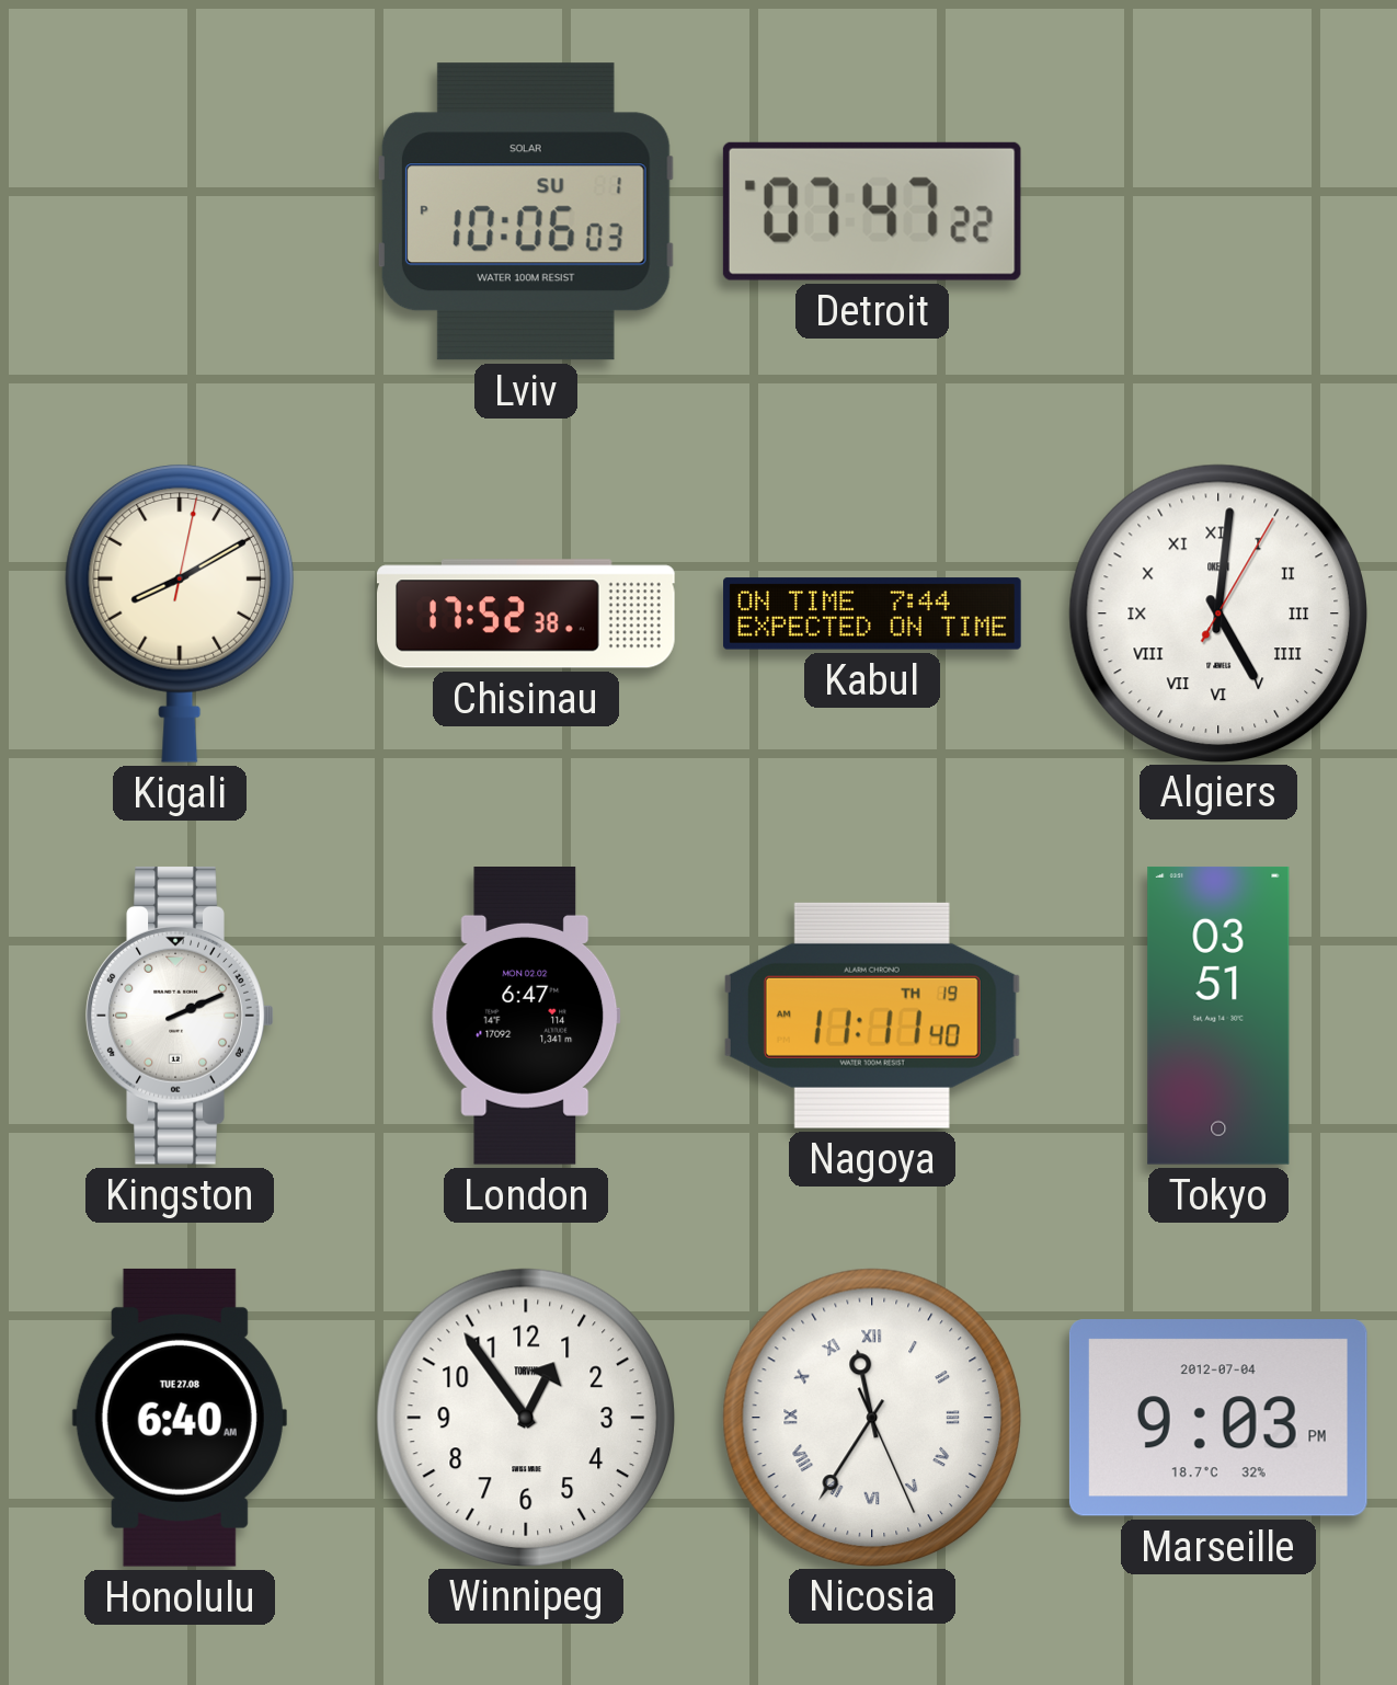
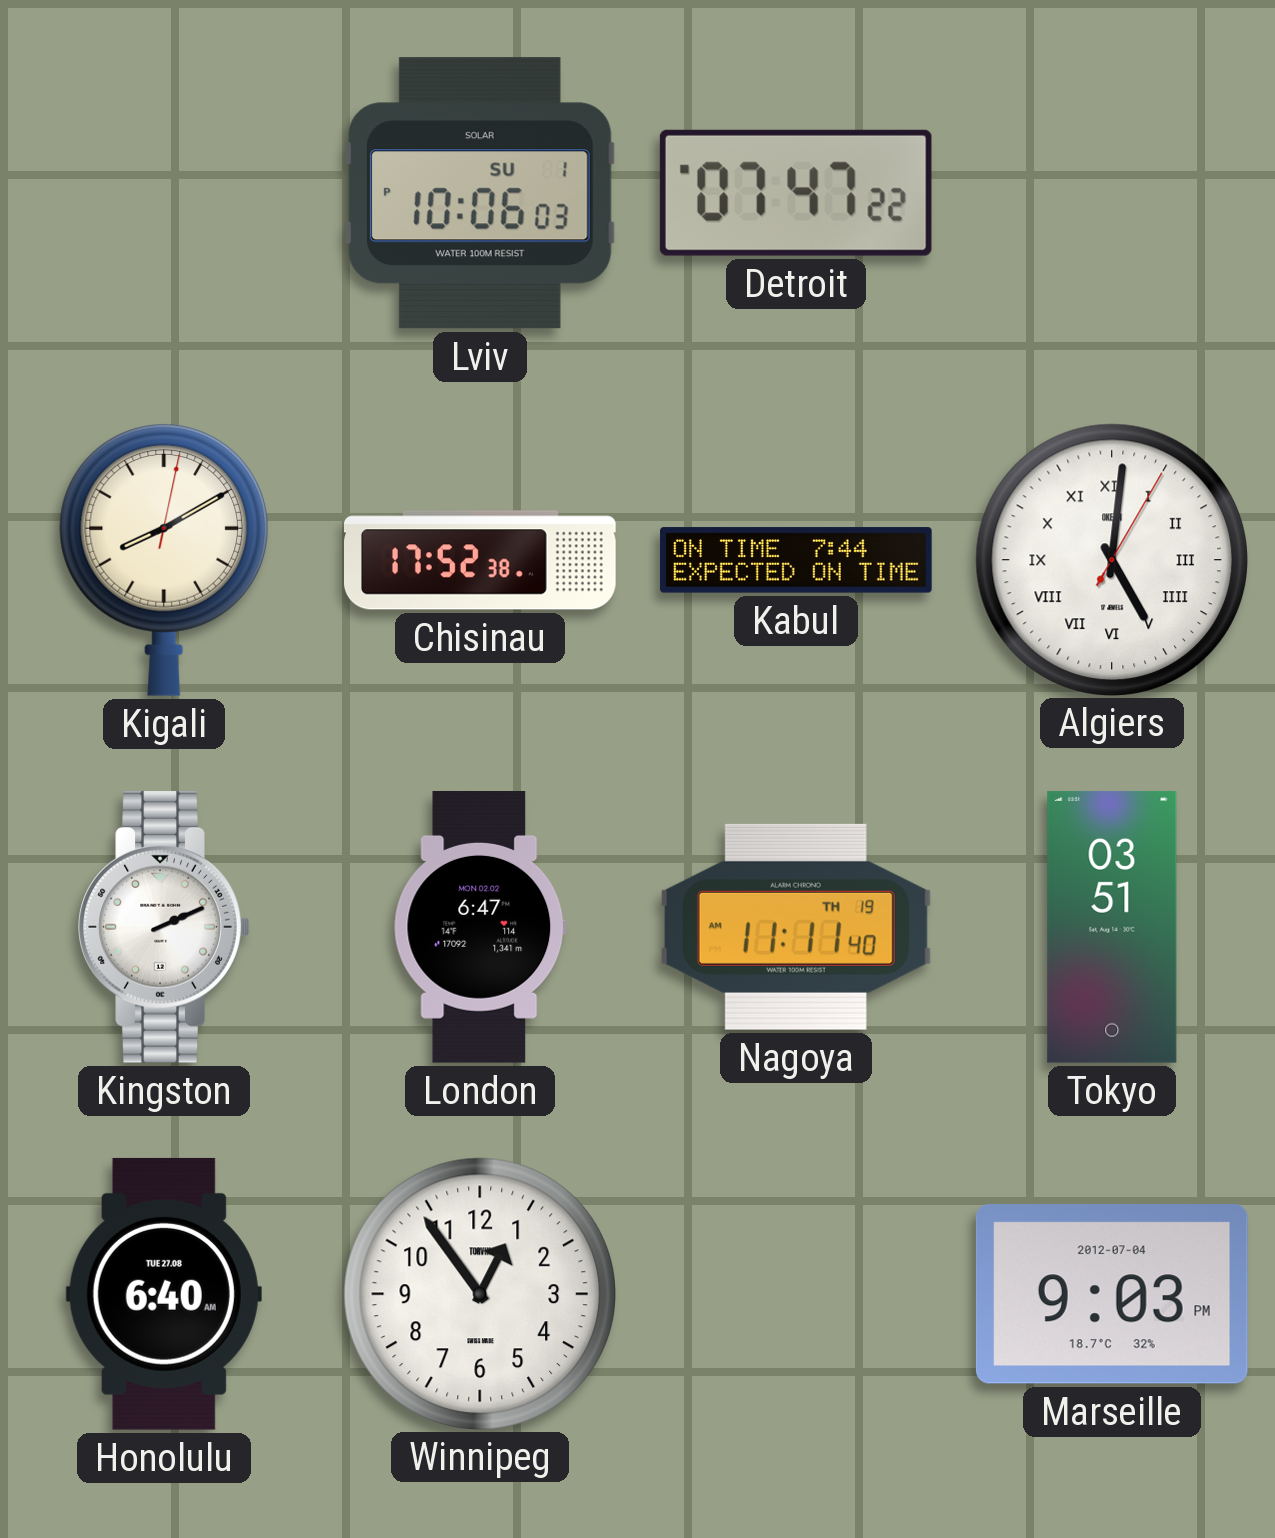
Nicosia: 11:35 -> none (871, 1417)
